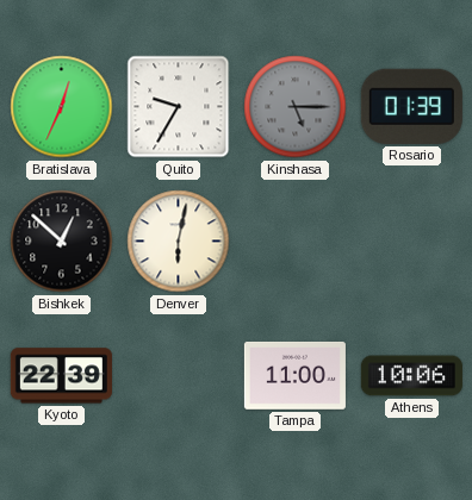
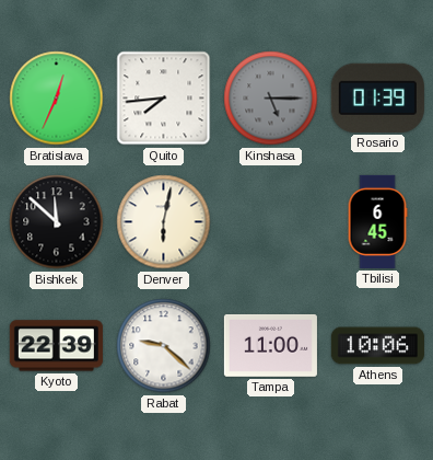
Quito: 9:35 -> 7:44 (164, 99)
Bishkek: 12:52 -> 11:52 (57, 222)
Tbilisi: none -> 6:45 (377, 221)
Rabat: none -> 9:22 (164, 346)
